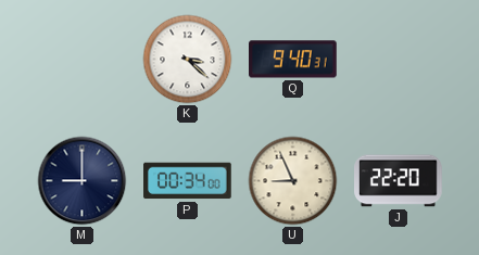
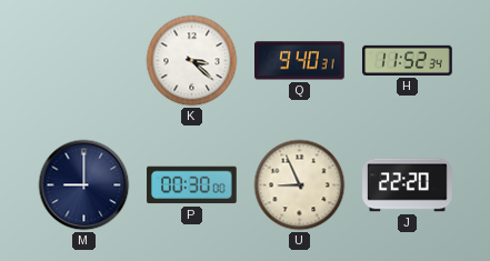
H: none -> 11:52 (408, 60)
P: 00:34 -> 00:30 (192, 185)
